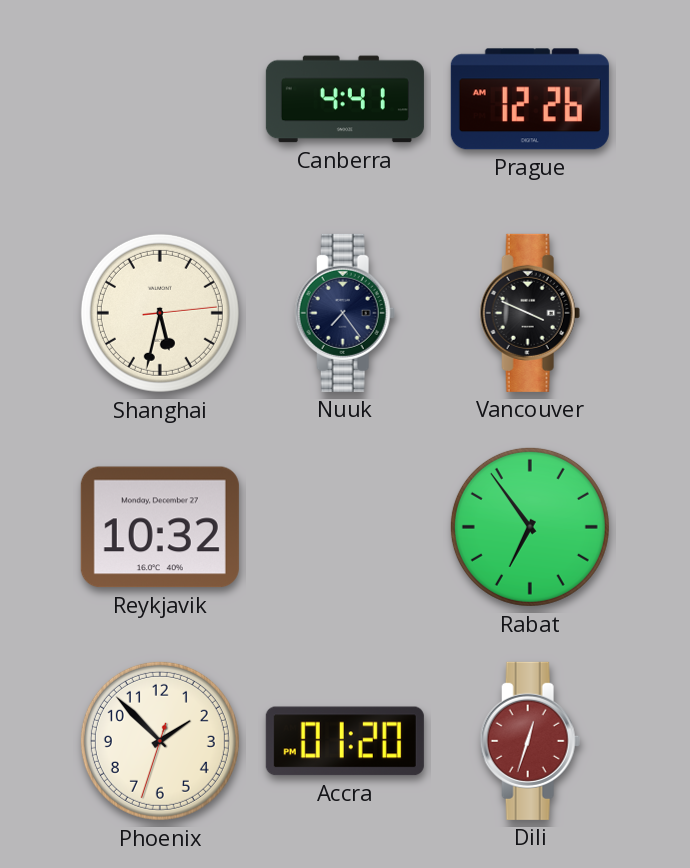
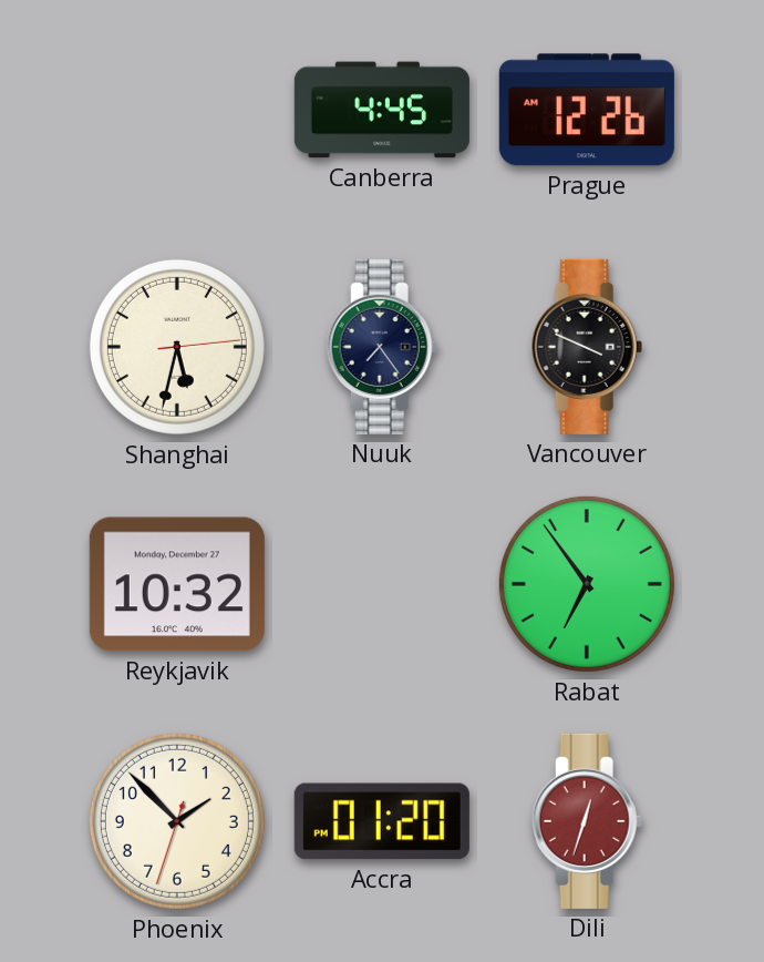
Canberra: 4:41 -> 4:45 (382, 110)
